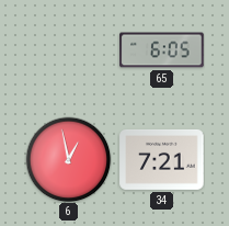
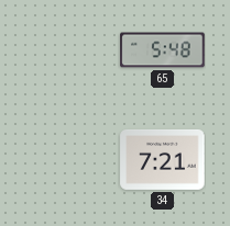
65: 6:05 -> 5:48 (163, 50)
6: 12:58 -> none (68, 159)
